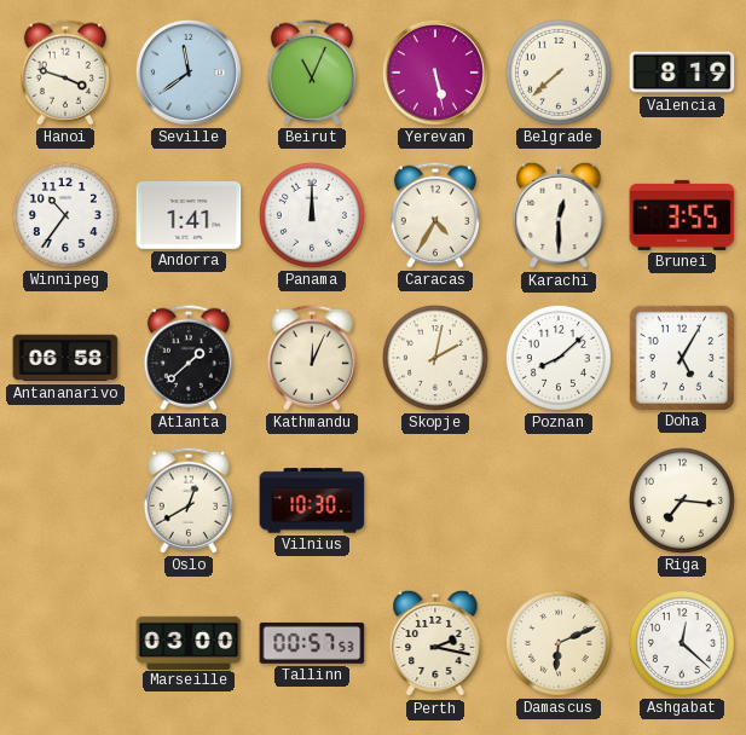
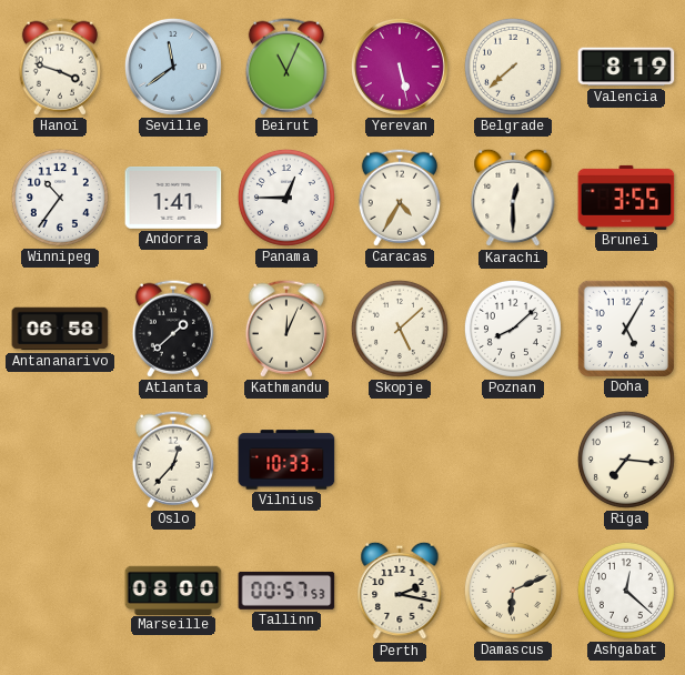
Panama: 12:00 -> 12:45 (286, 198)
Skopje: 2:02 -> 5:08 (400, 329)
Oslo: 12:40 -> 12:37 (173, 460)
Vilnius: 10:30 -> 10:33 (286, 460)
Marseille: 03:00 -> 08:00 (173, 590)
